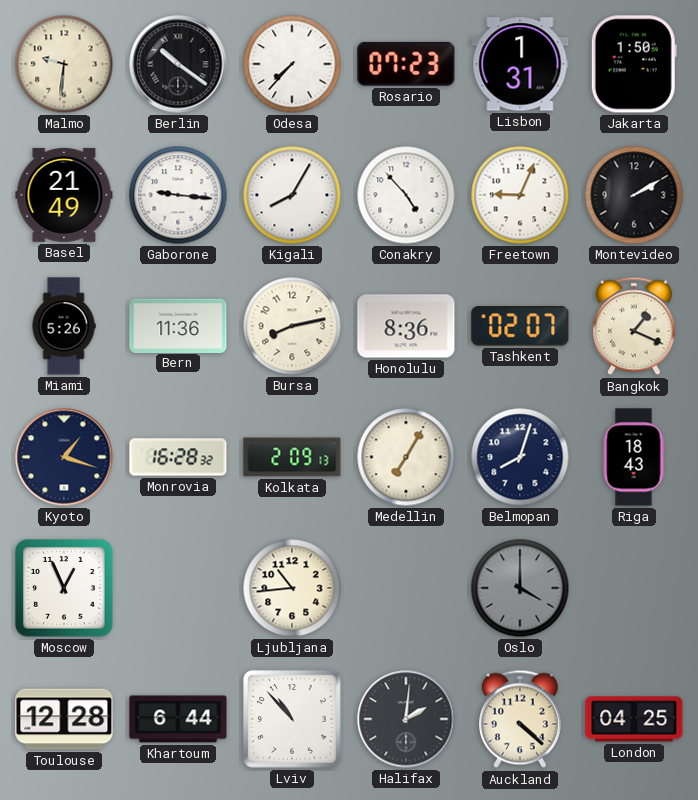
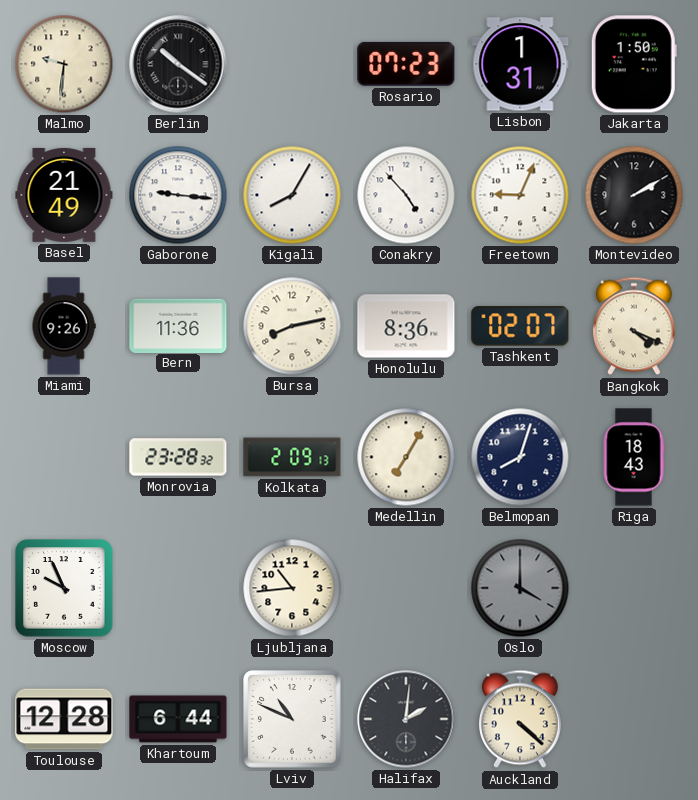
Odesa: 7:37 -> none (292, 64)
Miami: 5:26 -> 9:26 (64, 326)
Bangkok: 1:19 -> 4:19 (634, 326)
Kyoto: 1:18 -> none (64, 457)
Monrovia: 16:28 -> 23:28 (178, 457)
Moscow: 12:56 -> 9:56 (64, 588)
Lviv: 10:53 -> 10:49 (292, 719)
London: 04:25 -> none (634, 719)
